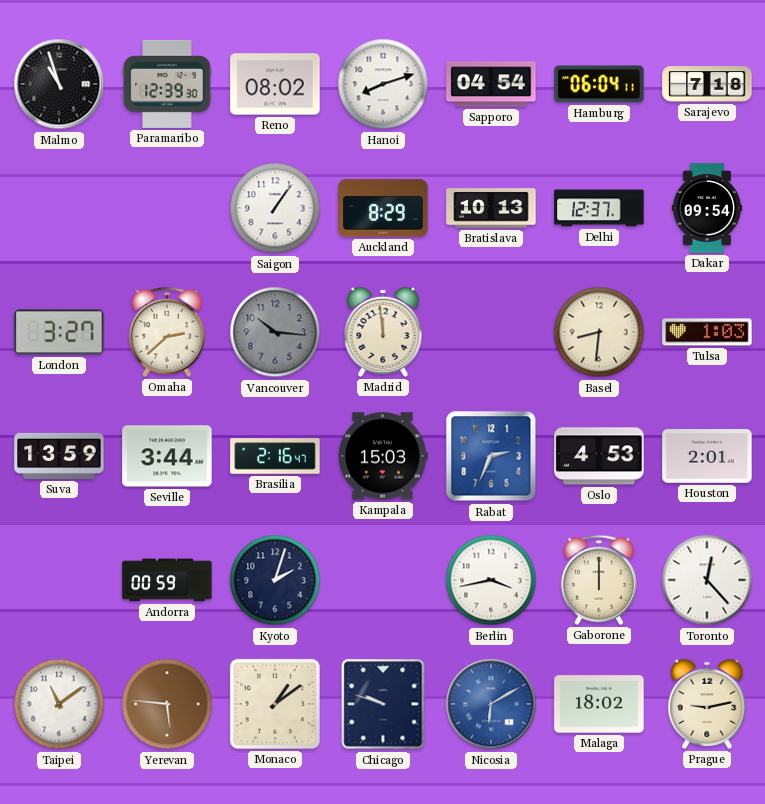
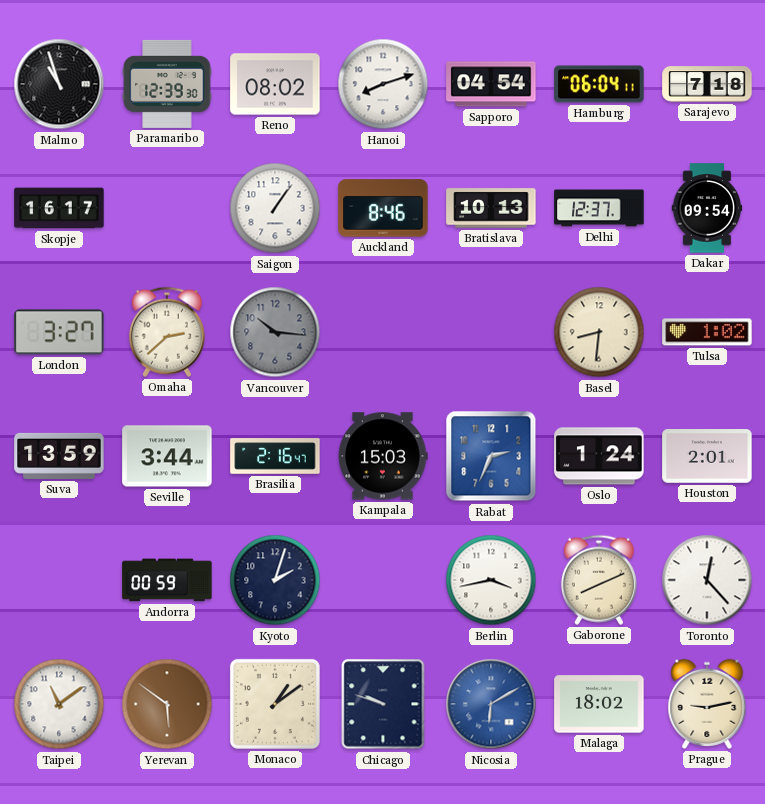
Skopje: none -> 16:17 (59, 208)
Auckland: 8:29 -> 8:46 (383, 208)
Madrid: 11:59 -> none (383, 332)
Tulsa: 1:03 -> 1:02 (707, 332)
Oslo: 4:53 -> 1:24 (599, 456)
Gaborone: 12:00 -> 8:11 (599, 580)
Yerevan: 5:46 -> 5:51 (167, 704)
